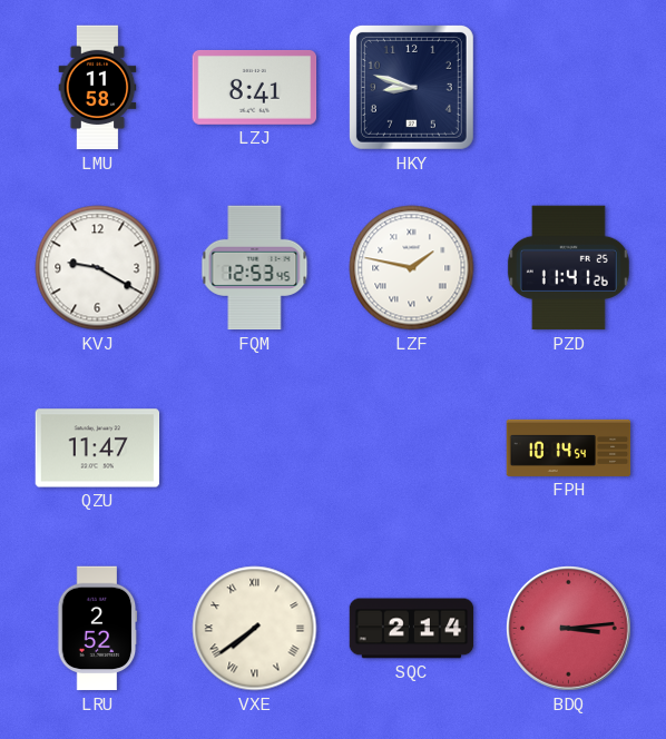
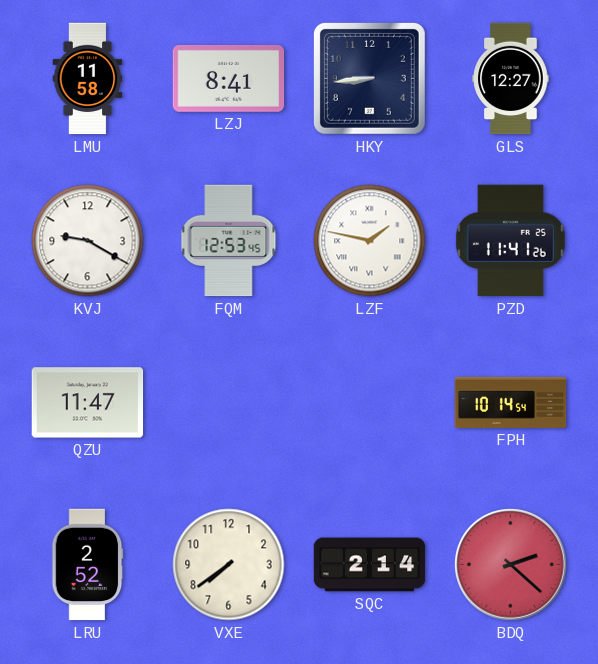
HKY: 8:48 -> 8:44 (369, 78)
GLS: none -> 12:27 (511, 79)
VXE numerals: Roman -> Arabic (229, 565)
BDQ: 3:14 -> 2:22 (511, 565)
